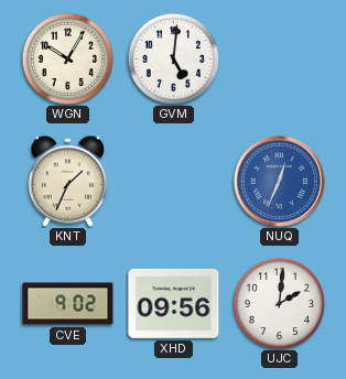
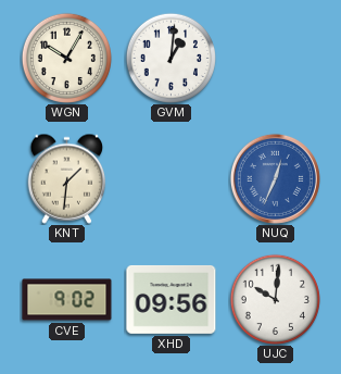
GVM: 5:01 -> 1:01 (171, 58)
KNT: 1:34 -> 1:31 (67, 178)
UJC: 2:01 -> 10:01 (275, 299)
